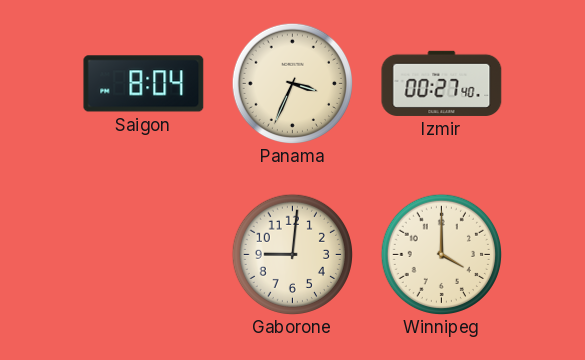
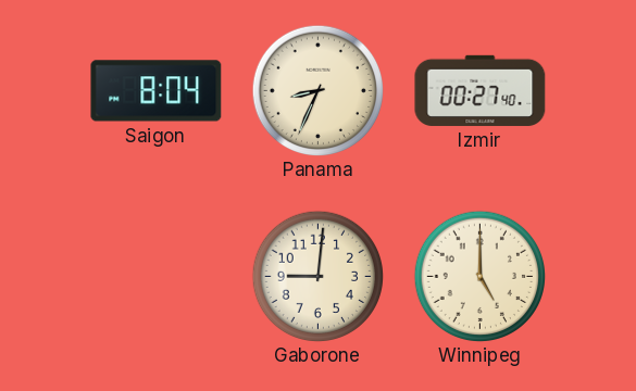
Panama: 3:34 -> 8:34 (317, 90)
Winnipeg: 4:00 -> 5:00 (479, 276)
